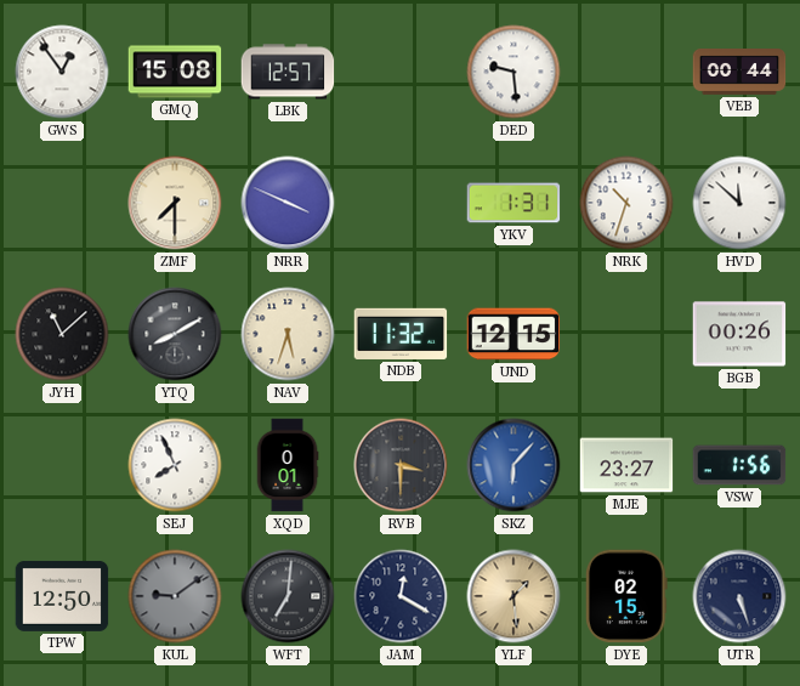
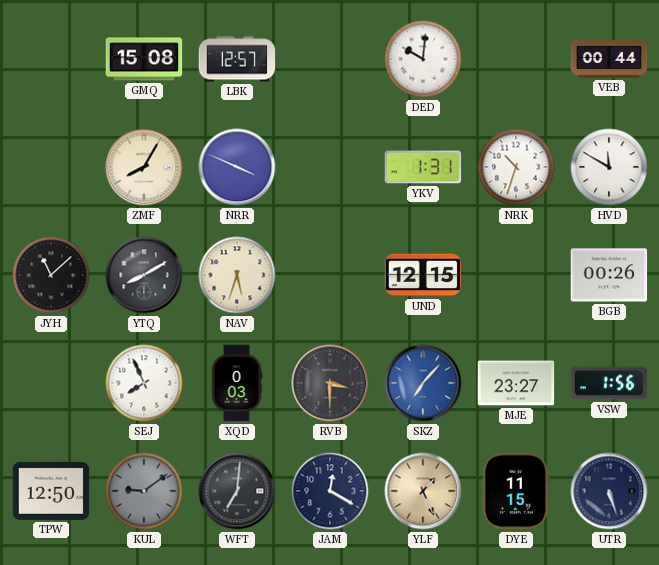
GWS: 12:54 -> none (62, 72)
DED: 9:29 -> 10:01 (423, 59)
ZMF: 7:30 -> 8:05 (144, 167)
HVD: 11:52 -> 11:50 (609, 167)
NDB: 11:32 -> none (401, 334)
XQD: 0:01 -> 0:03 (237, 383)
SKZ: 6:07 -> 7:07 (423, 383)
YLF: 1:29 -> 1:26 (423, 491)
DYE: 02:15 -> 11:15 (516, 491)
